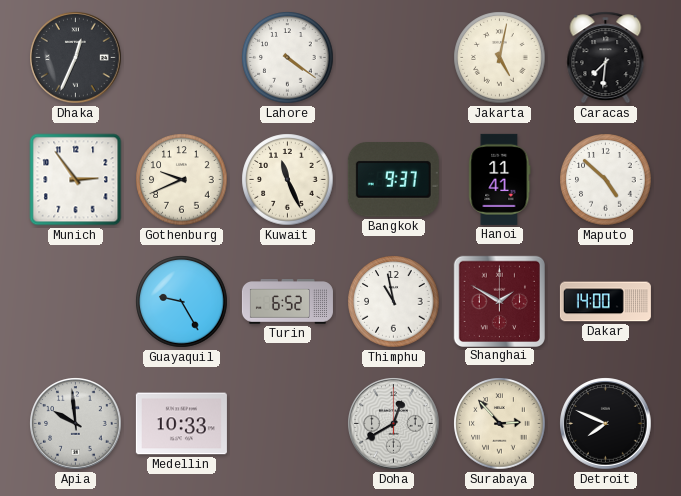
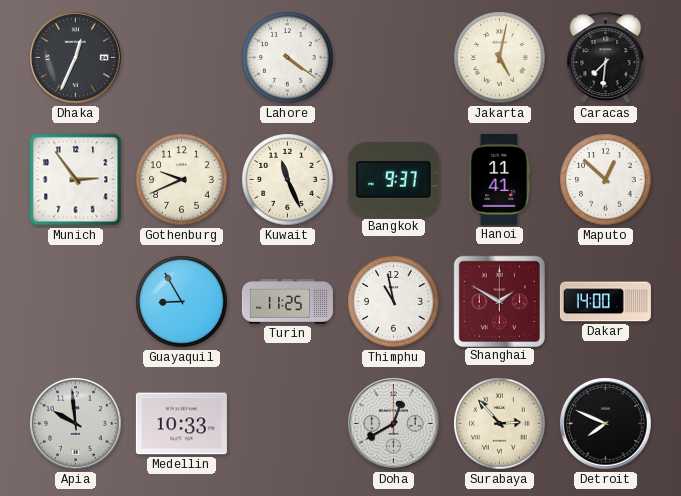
Maputo: 4:52 -> 12:52 (606, 180)
Guayaquil: 9:25 -> 8:55 (182, 302)
Turin: 6:52 -> 11:25 (287, 302)
